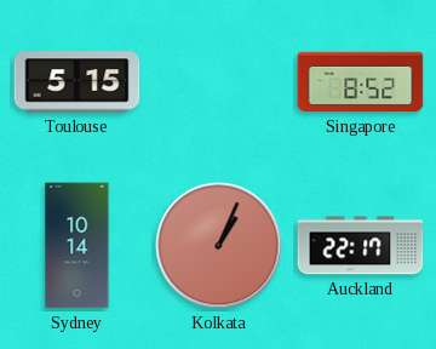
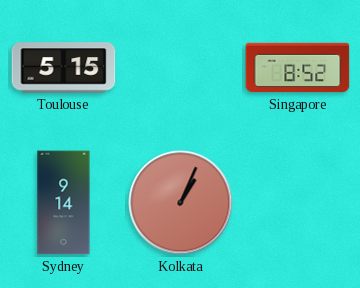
Sydney: 10:14 -> 9:14 (64, 203)
Auckland: 22:17 -> none (361, 246)
